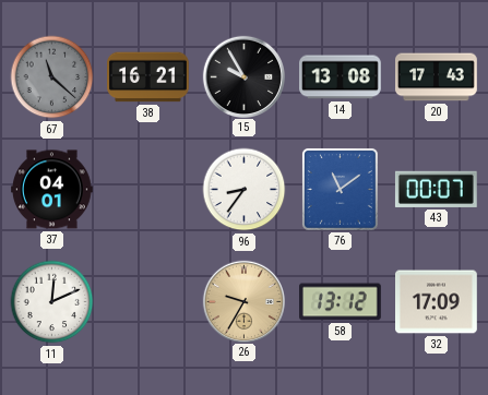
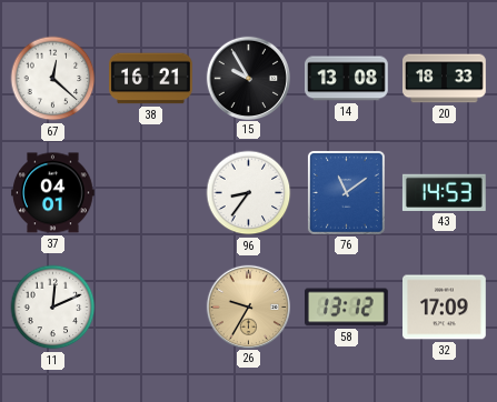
67: 11:22 -> 12:22 (53, 79)
67 dial: grey -> white (53, 79)
20: 17:43 -> 18:33 (445, 79)
43: 00:07 -> 14:53 (444, 192)
